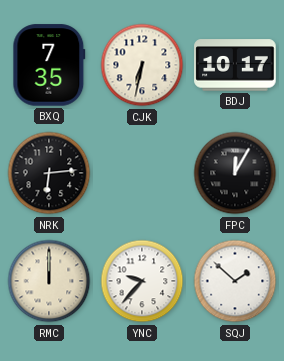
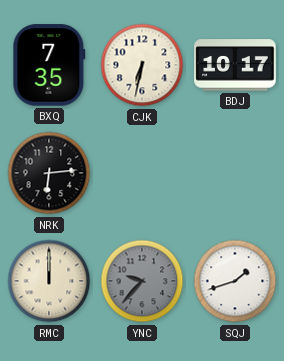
FPC: 12:05 -> none (235, 173)
YNC dial: white -> grey (142, 281)
SQJ: 1:52 -> 1:42 (235, 281)
